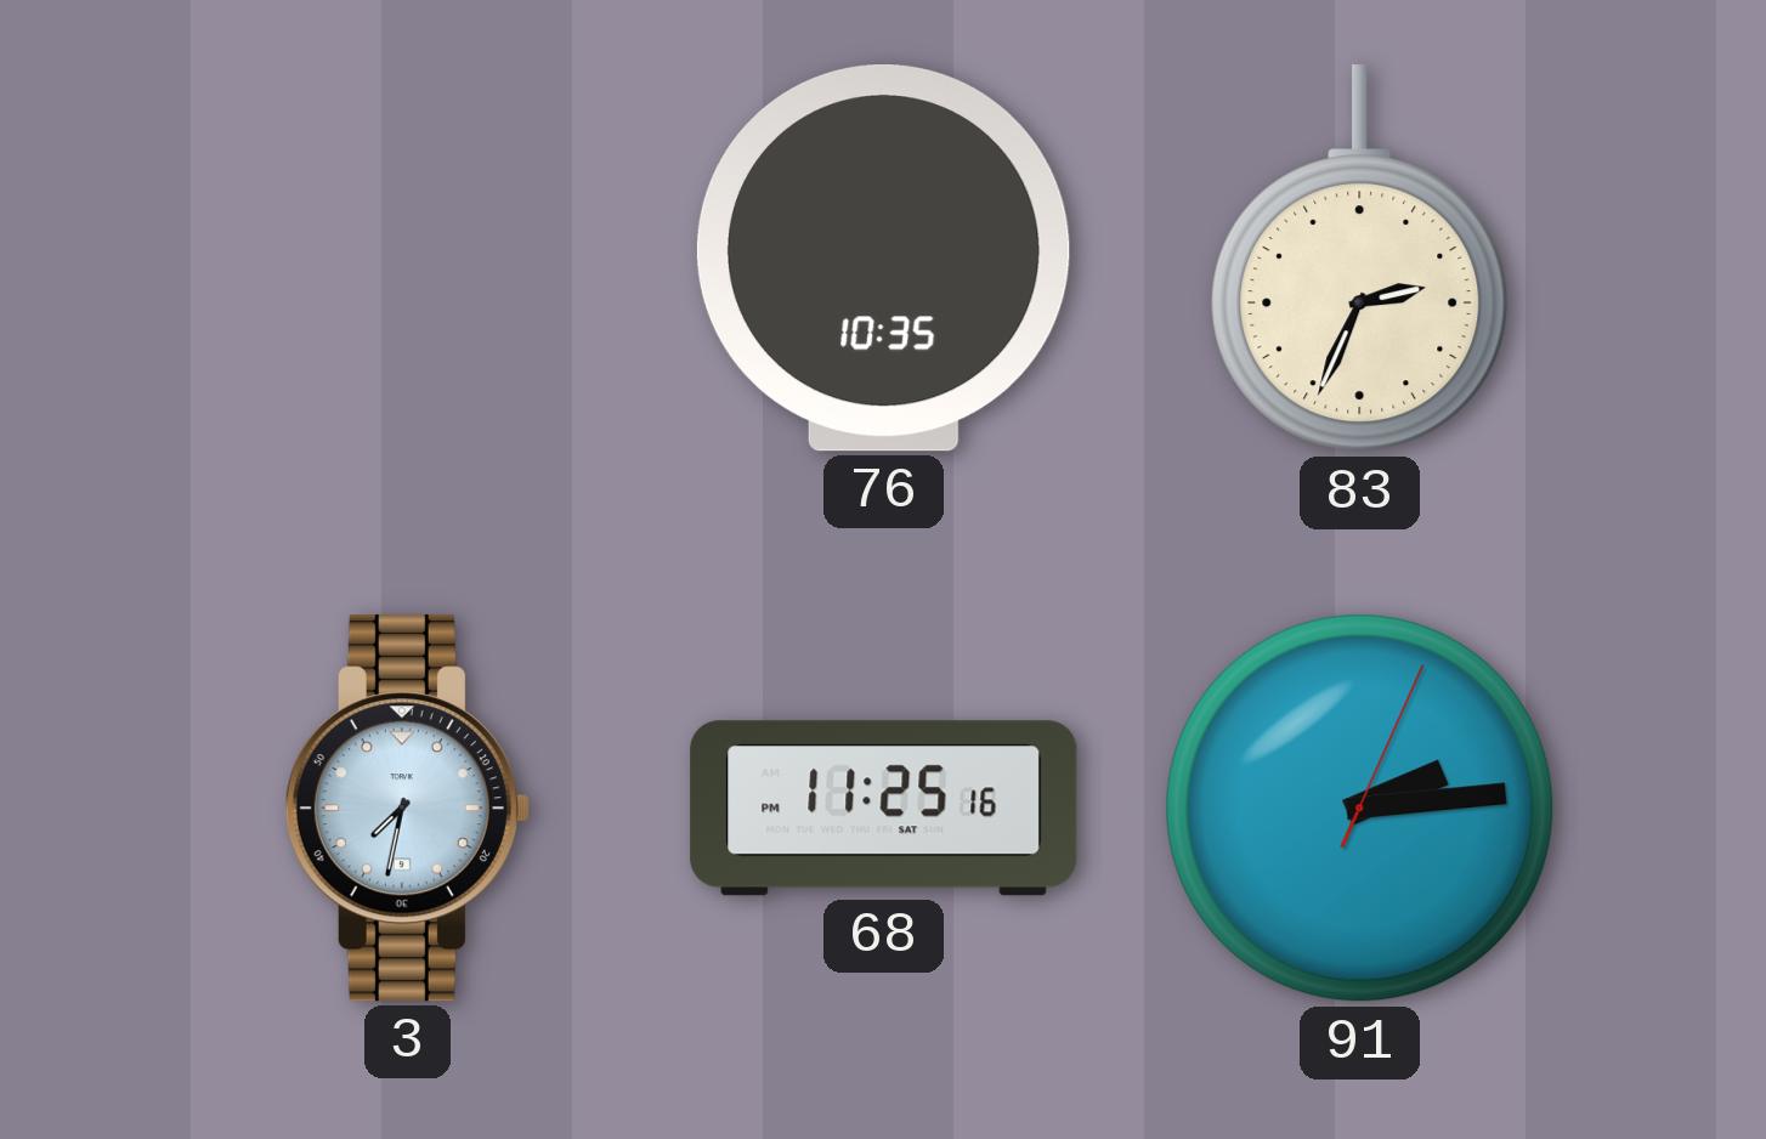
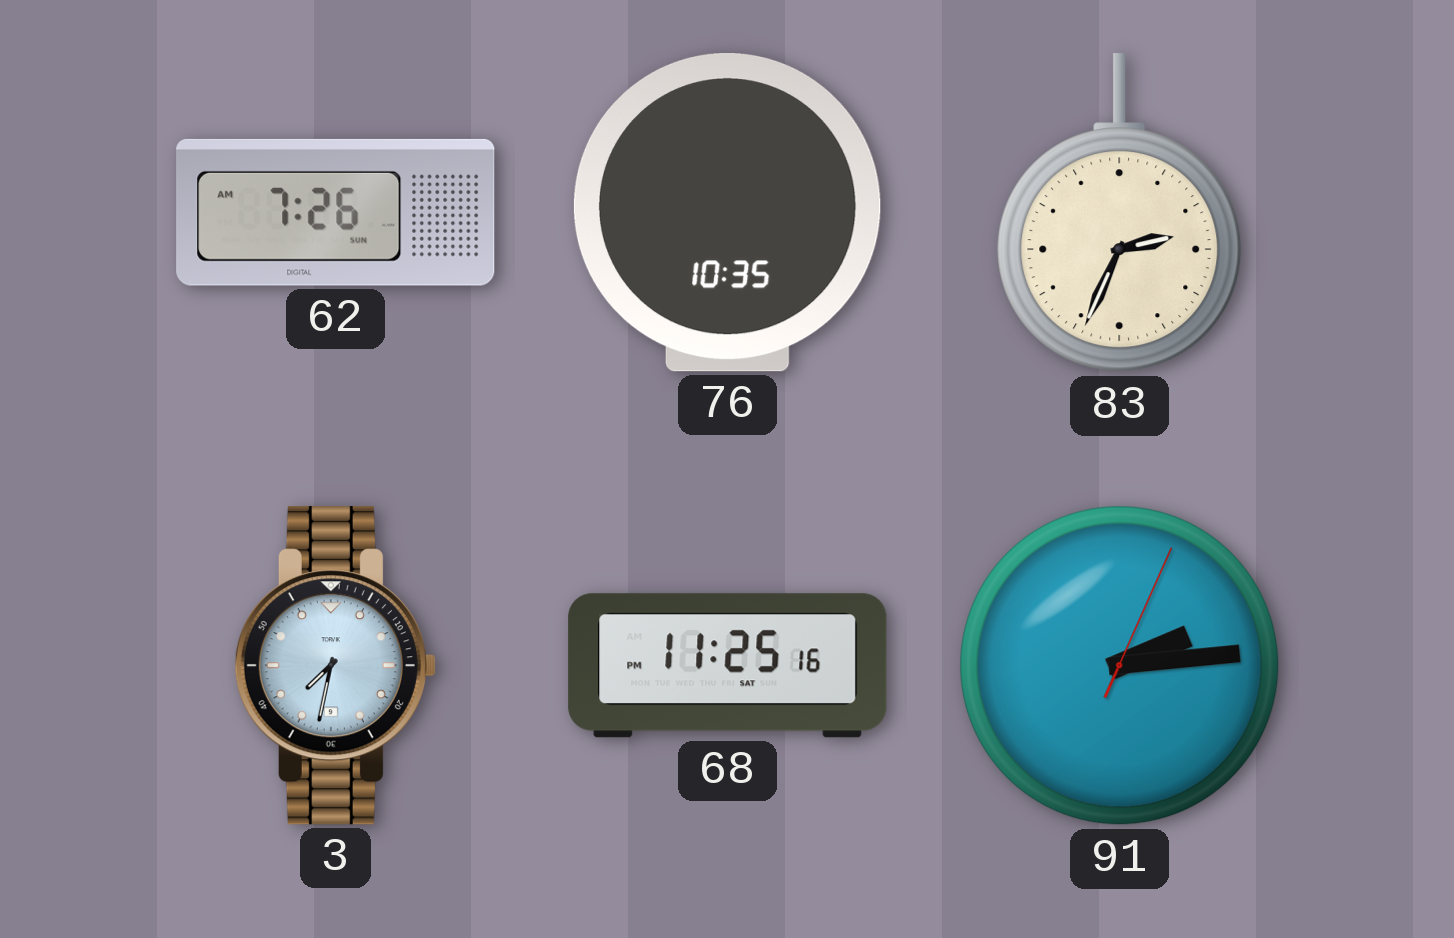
62: none -> 7:26 (336, 212)
